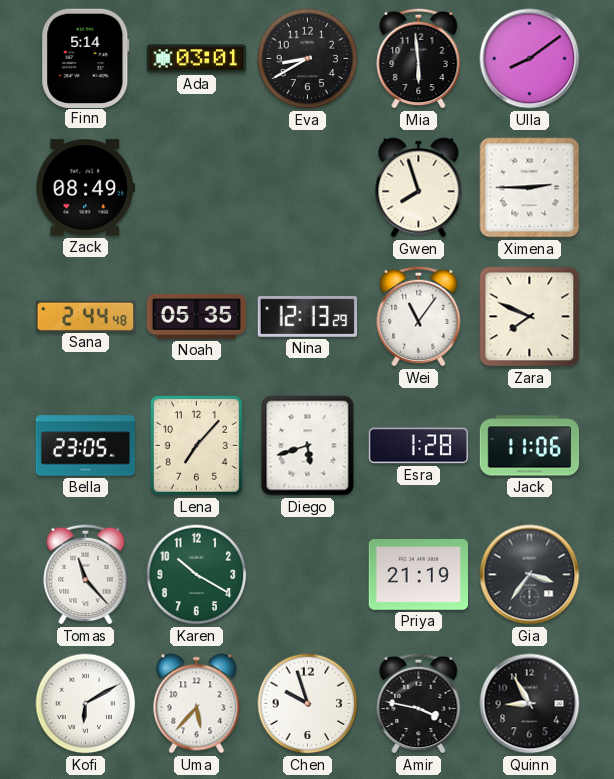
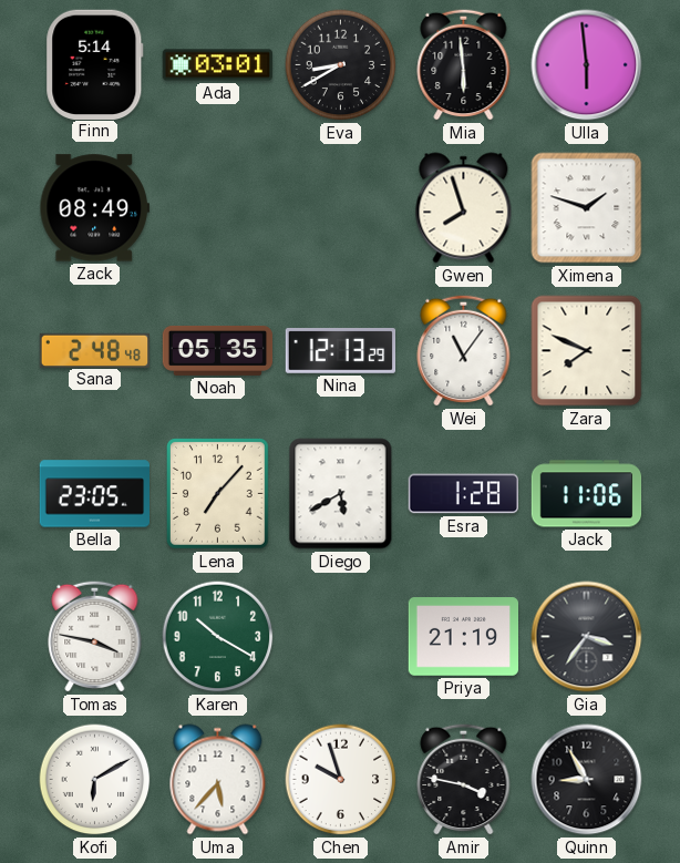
Ulla: 8:09 -> 5:59 (587, 65)
Ximena: 2:45 -> 1:48 (587, 208)
Sana: 2:44 -> 2:48 (95, 350)
Diego: 5:42 -> 5:40 (341, 494)
Tomas: 11:23 -> 3:47 (95, 636)
